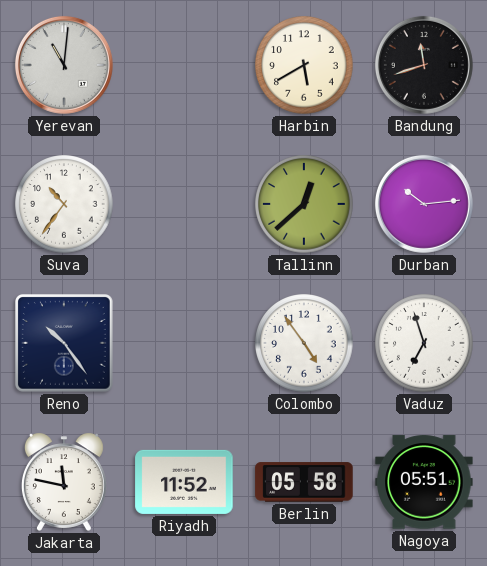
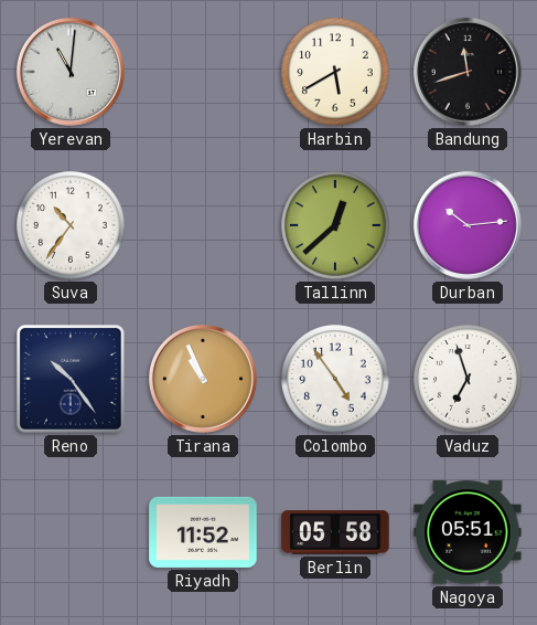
Tirana: none -> 10:56 (203, 379)
Jakarta: 11:47 -> none (64, 482)
